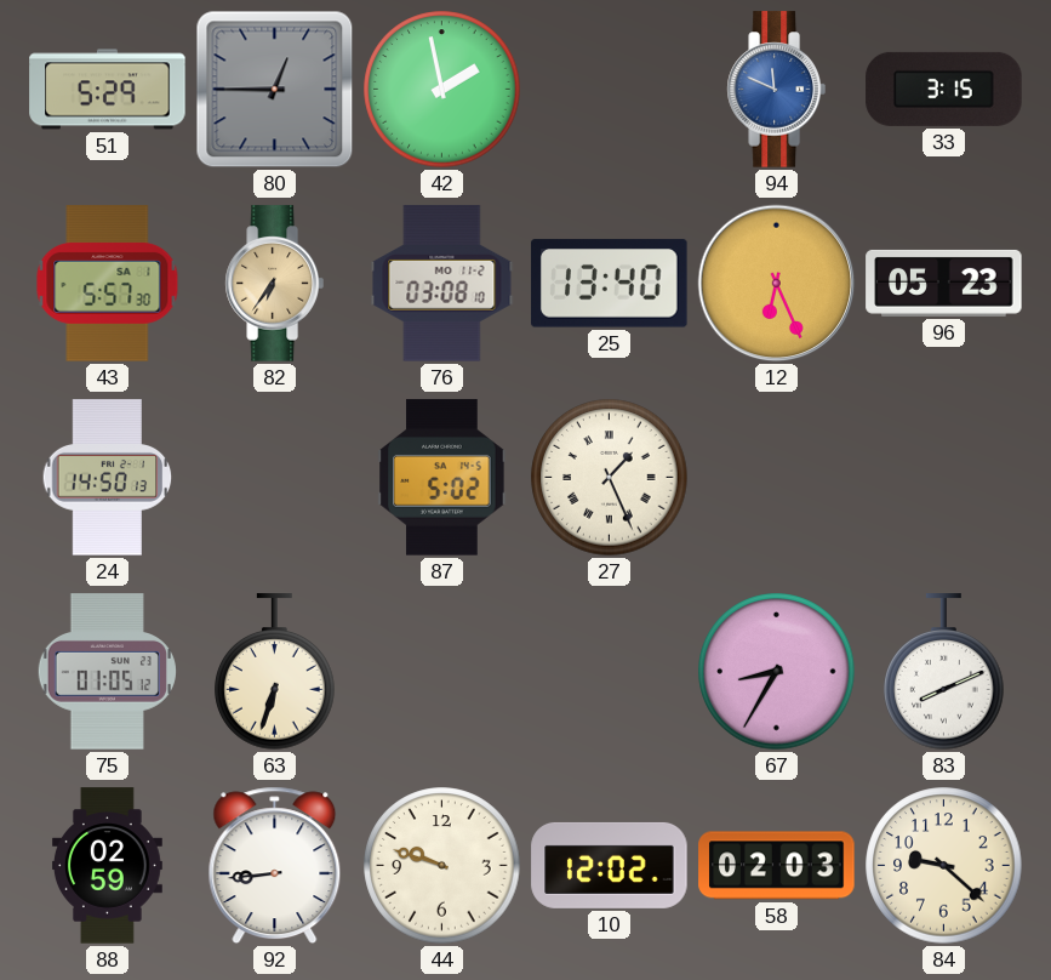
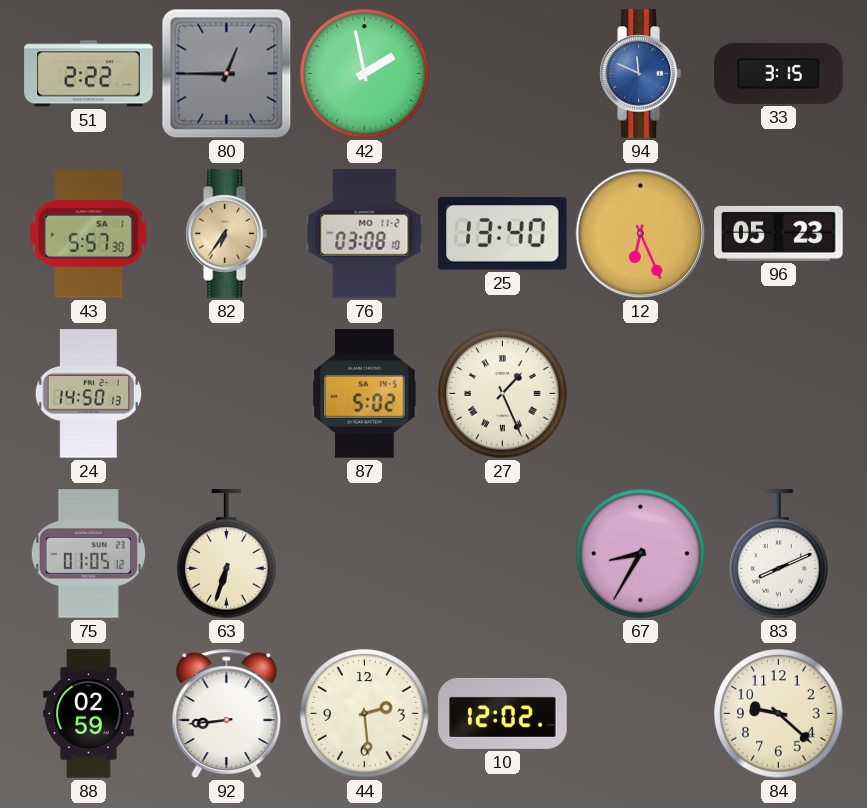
51: 5:29 -> 2:22 (89, 74)
44: 9:48 -> 2:29 (365, 714)
58: 02:03 -> none (777, 866)
